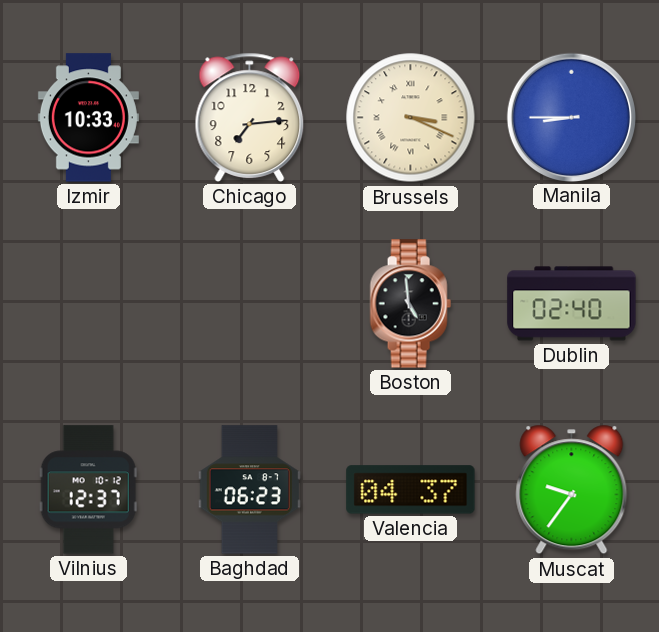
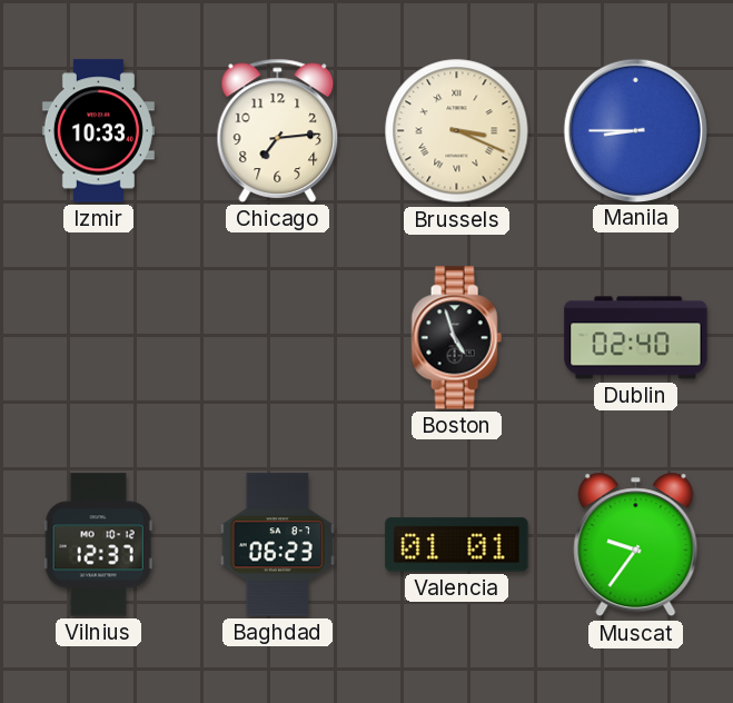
Boston: 4:59 -> 4:57 (456, 338)
Valencia: 04:37 -> 01:01 (457, 545)
